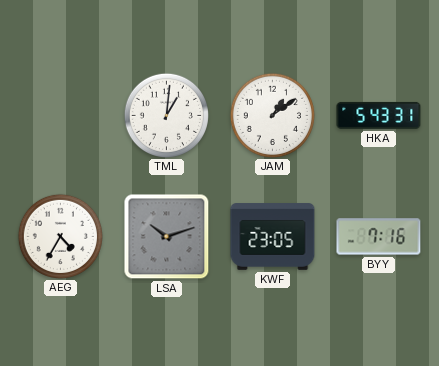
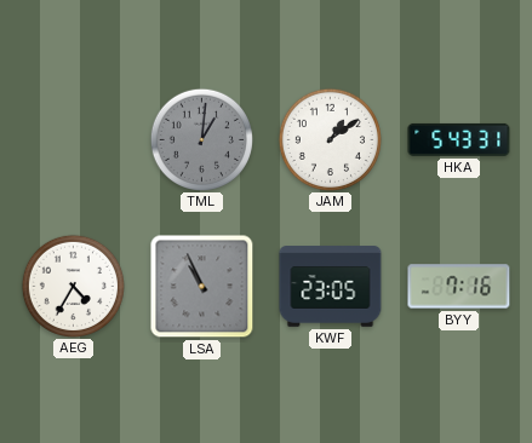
TML dial: white -> grey (201, 139)
LSA: 10:12 -> 10:56 (202, 287)
